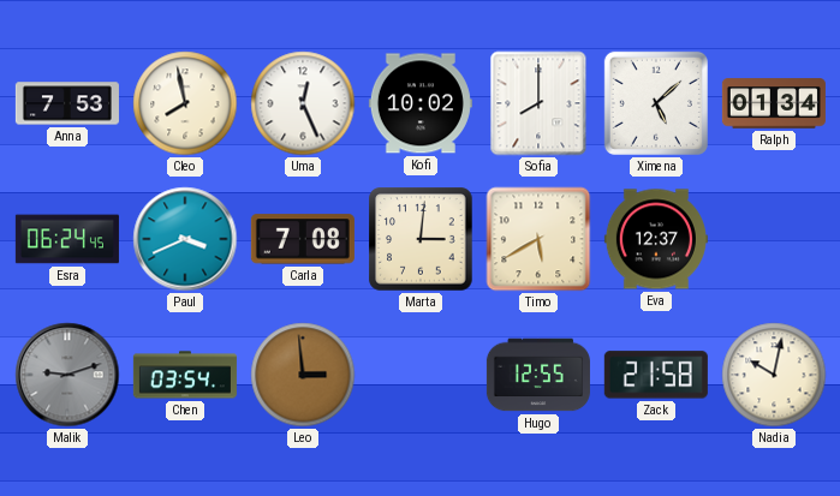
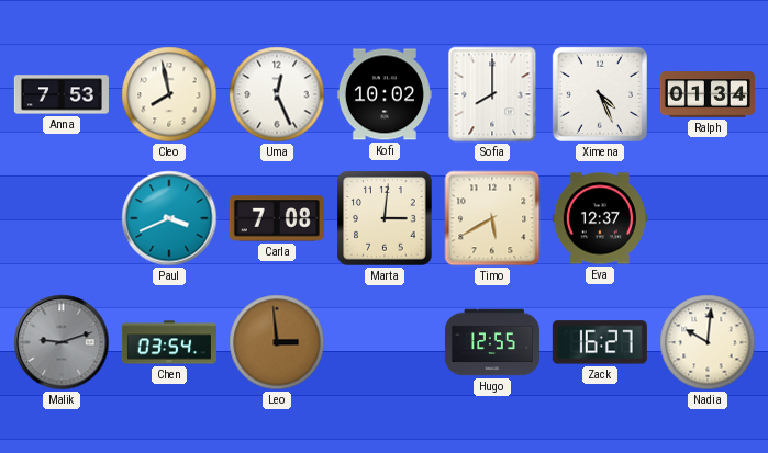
Ximena: 5:08 -> 4:26 (600, 94)
Esra: 06:24 -> none (67, 239)
Zack: 21:58 -> 16:27 (600, 342)
Nadia: 10:02 -> 10:01 (708, 342)
